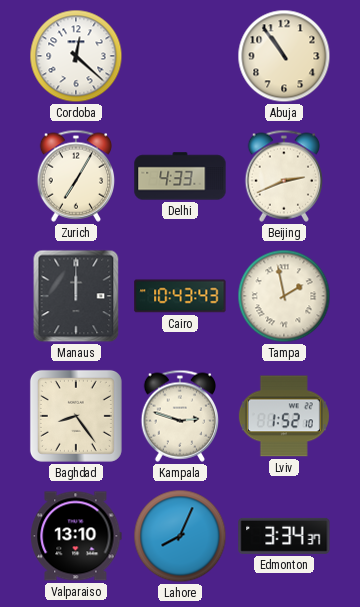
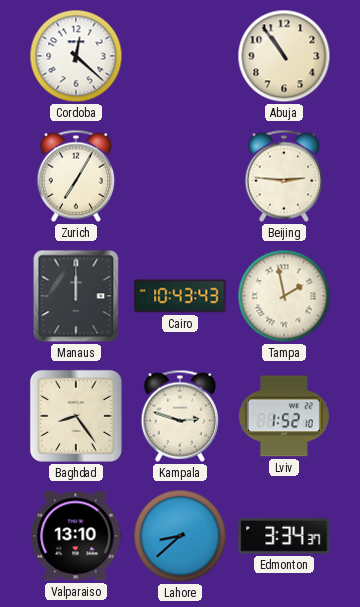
Delhi: 4:33 -> none (180, 176)
Beijing: 2:41 -> 2:46 (284, 176)
Lahore: 8:04 -> 8:38 (180, 536)
